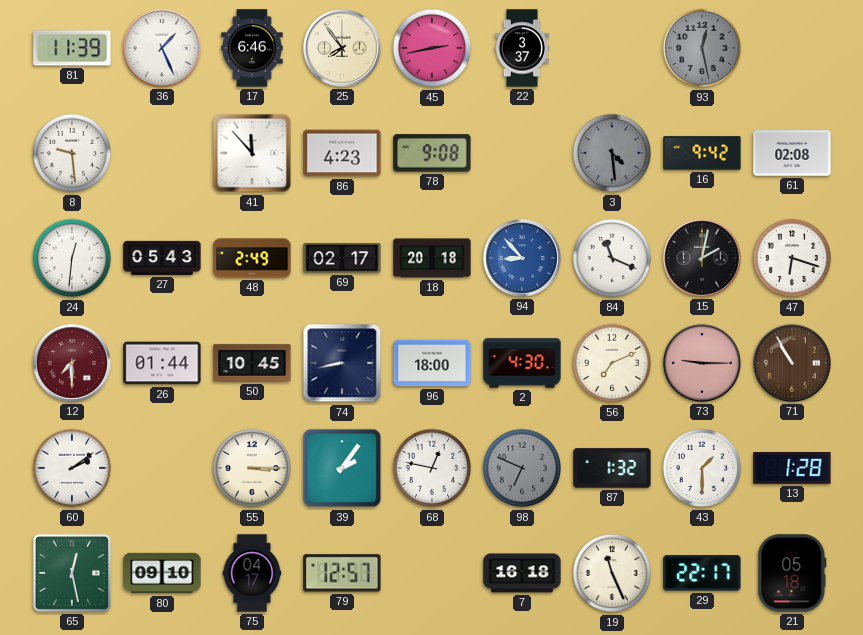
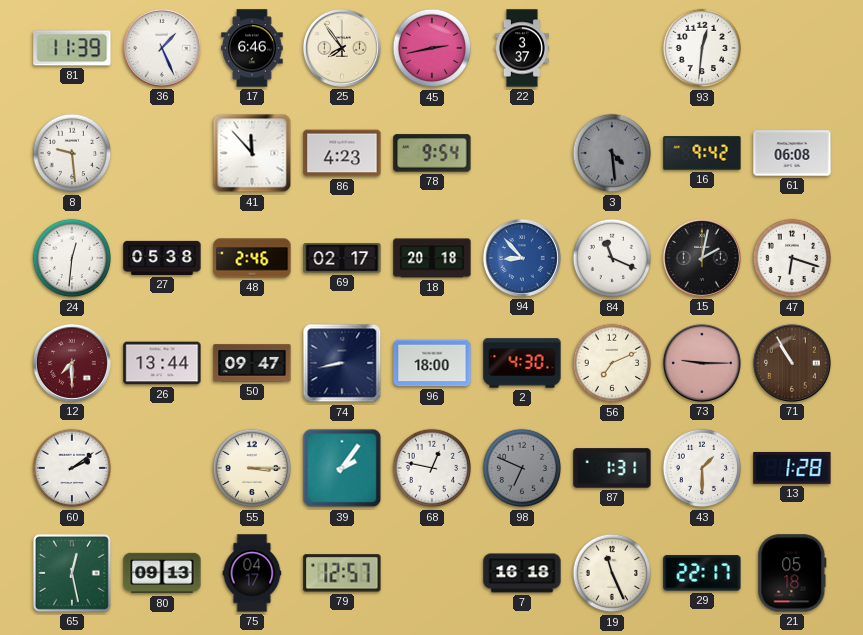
93: 12:28 -> 12:31 (702, 48)
93 dial: grey -> white (702, 48)
78: 9:08 -> 9:54 (432, 153)
61: 02:08 -> 06:08 (792, 153)
27: 05:43 -> 05:38 (162, 258)
48: 2:49 -> 2:46 (252, 258)
26: 01:44 -> 13:44 (162, 363)
50: 10:45 -> 09:47 (252, 363)
87: 1:32 -> 1:31 (612, 468)
80: 09:10 -> 09:13 (162, 573)
